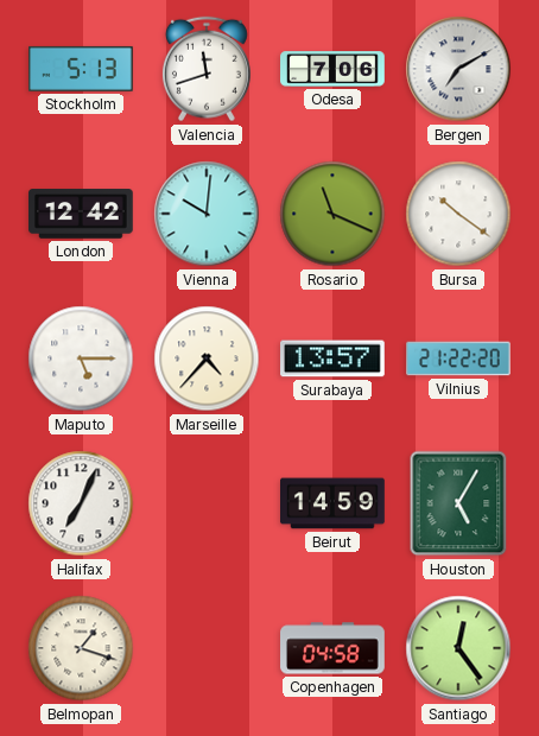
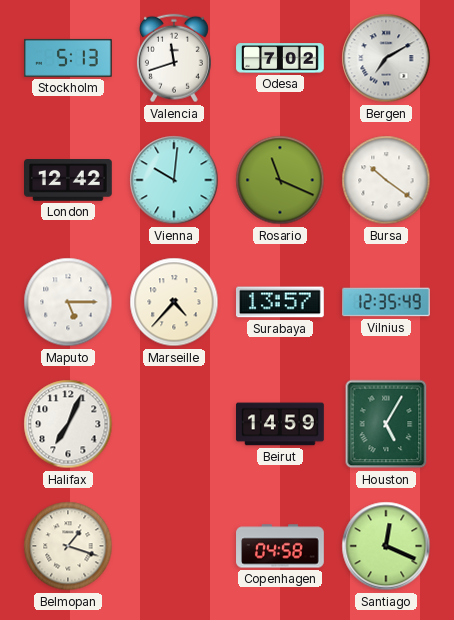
Odesa: 7:06 -> 7:02 (280, 58)
Vilnius: 21:22 -> 12:35 (386, 302)
Santiago: 12:24 -> 12:19 (386, 546)
